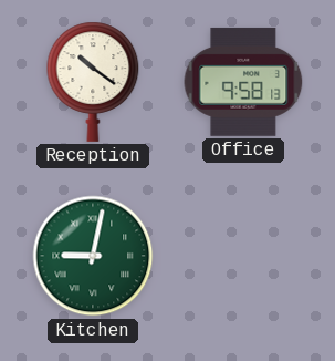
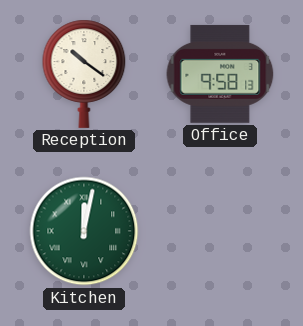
Kitchen: 9:02 -> 12:02 (84, 231)
